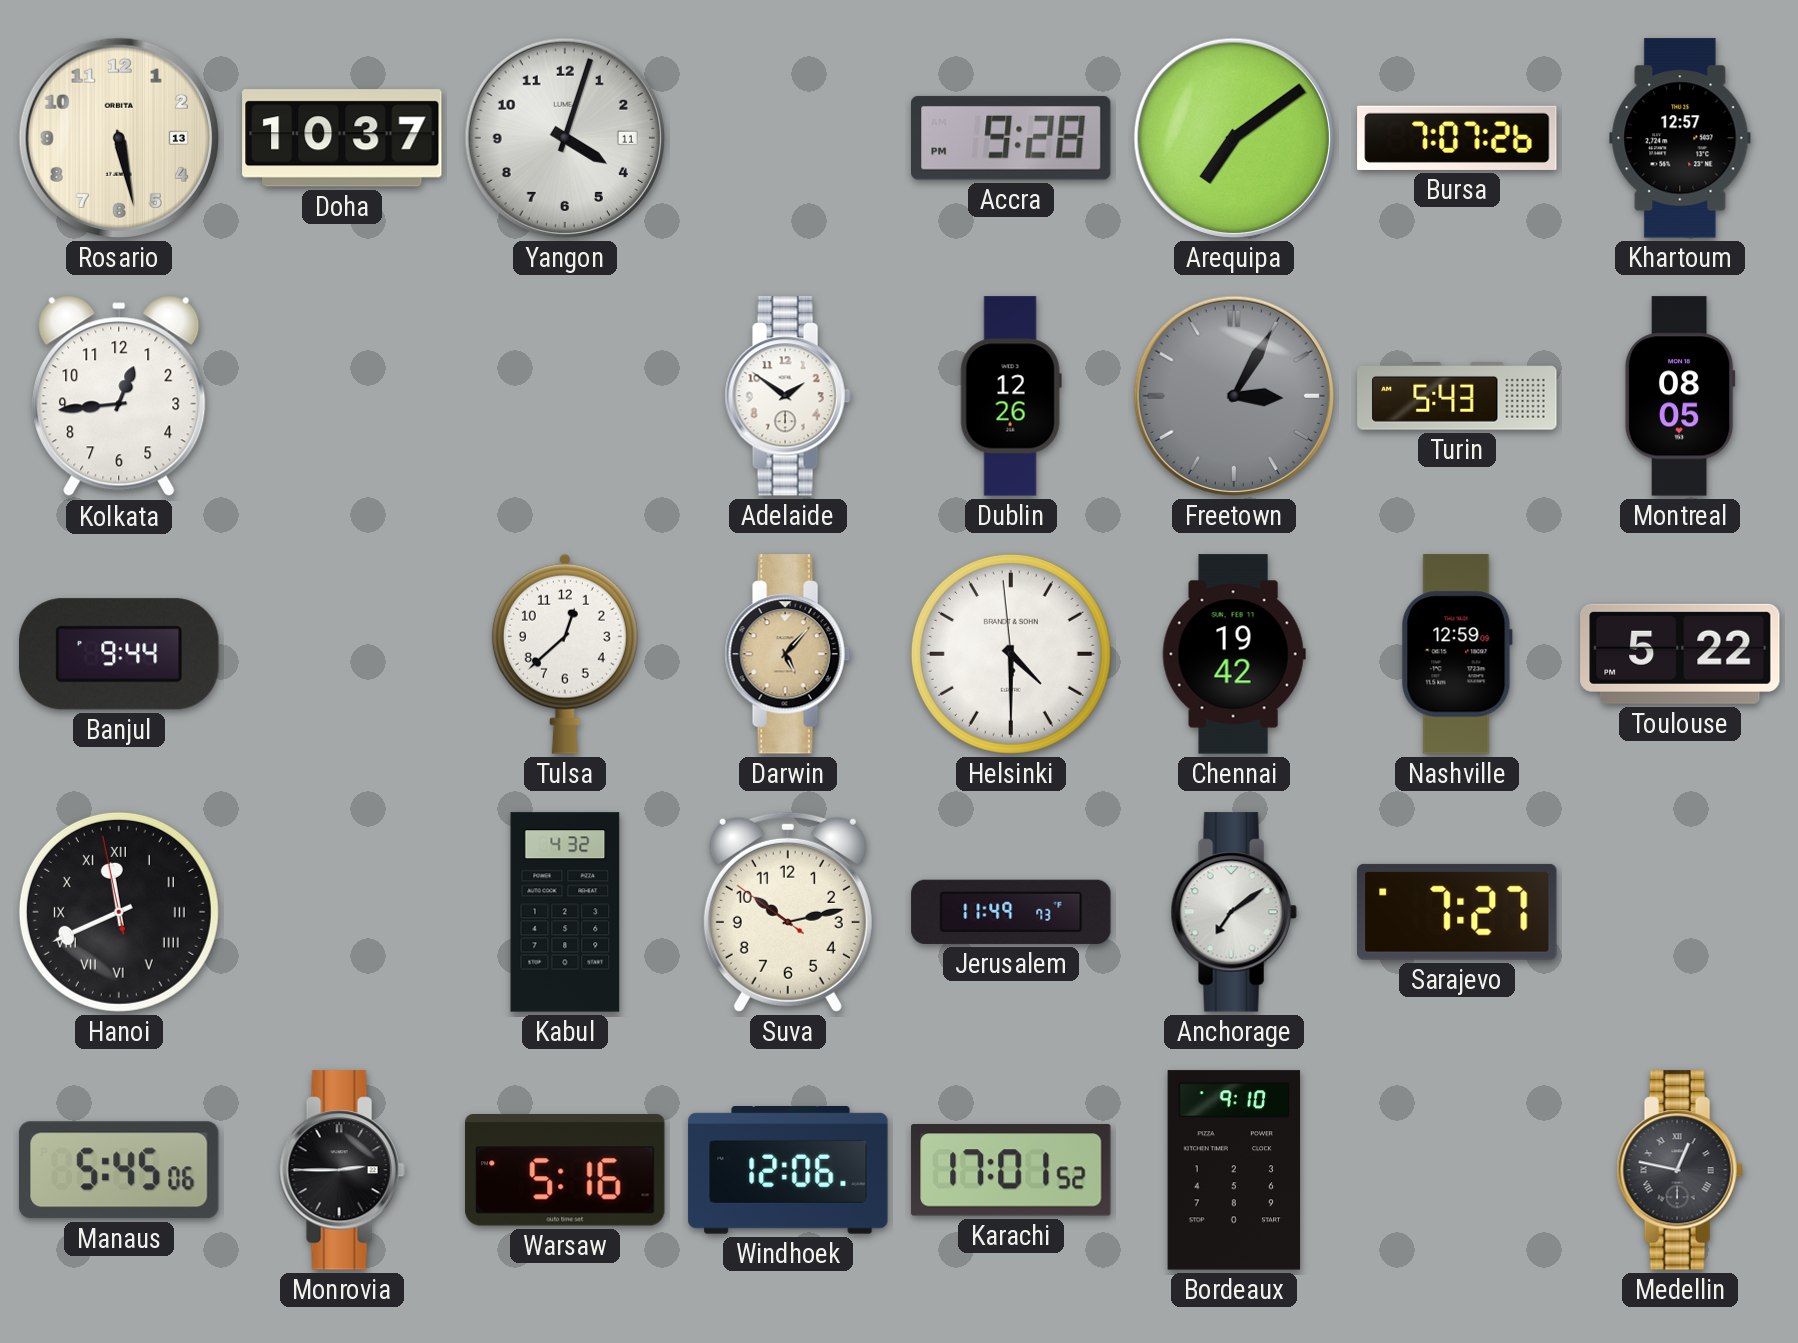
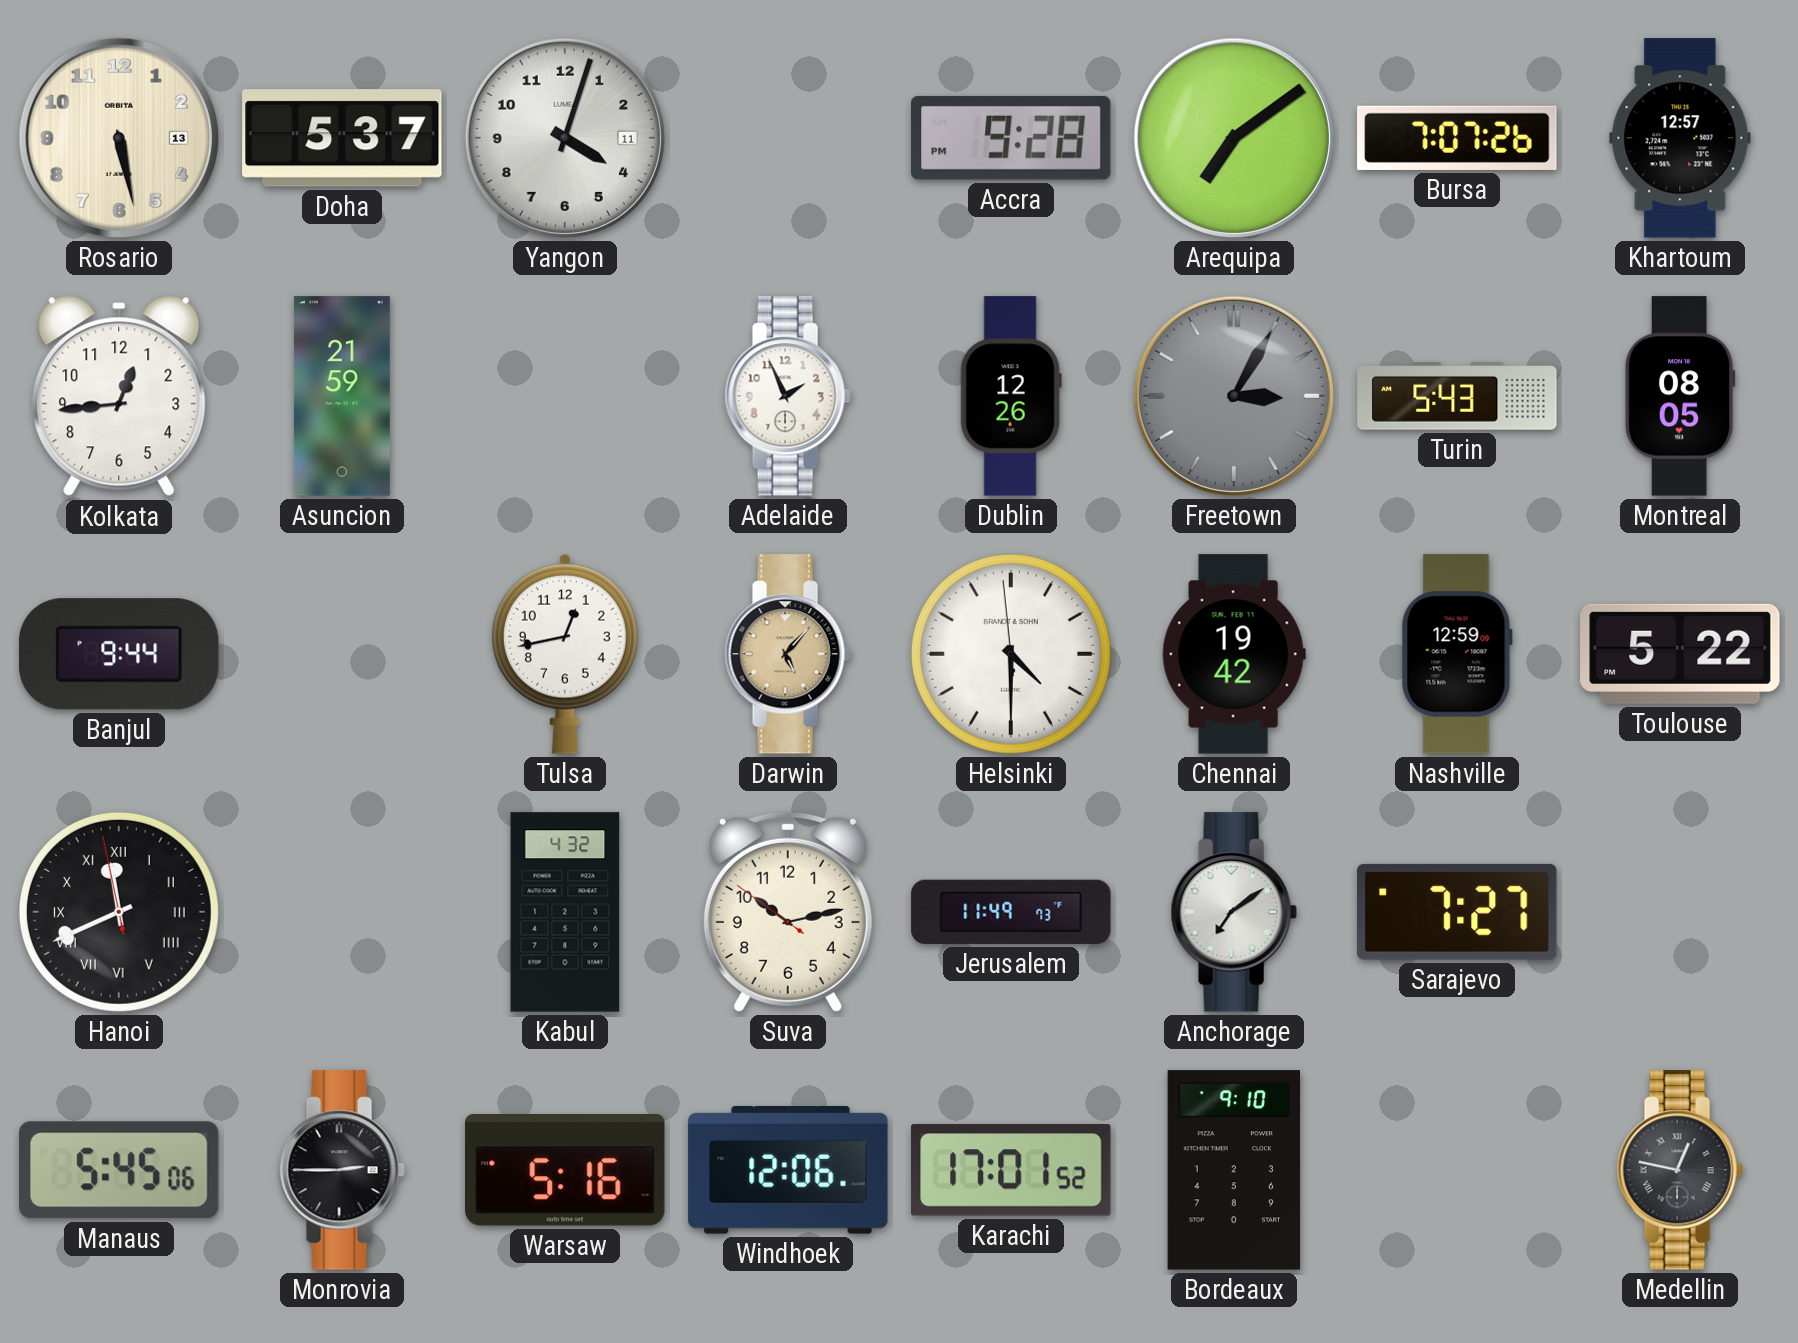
Doha: 10:37 -> 5:37 (342, 138)
Asuncion: none -> 21:59 (342, 396)
Adelaide: 1:51 -> 1:56 (788, 396)
Tulsa: 12:38 -> 12:43 (565, 654)
